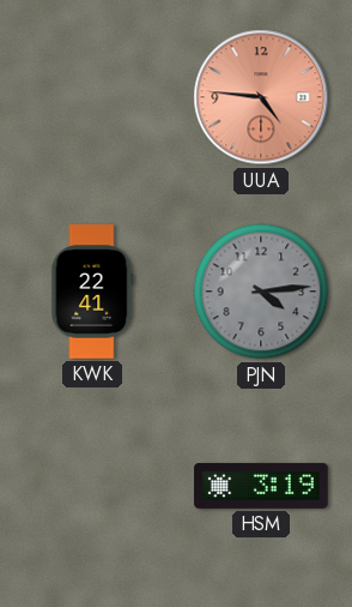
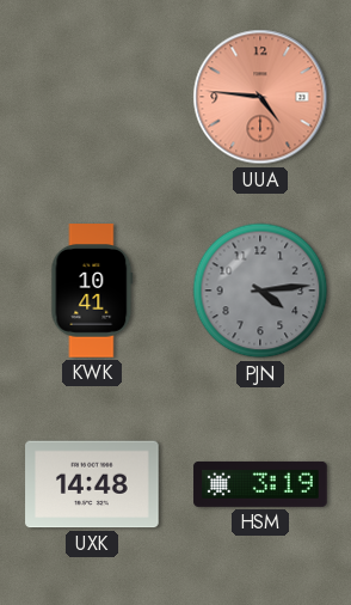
KWK: 22:41 -> 10:41 (92, 291)
UXK: none -> 14:48 (92, 484)
